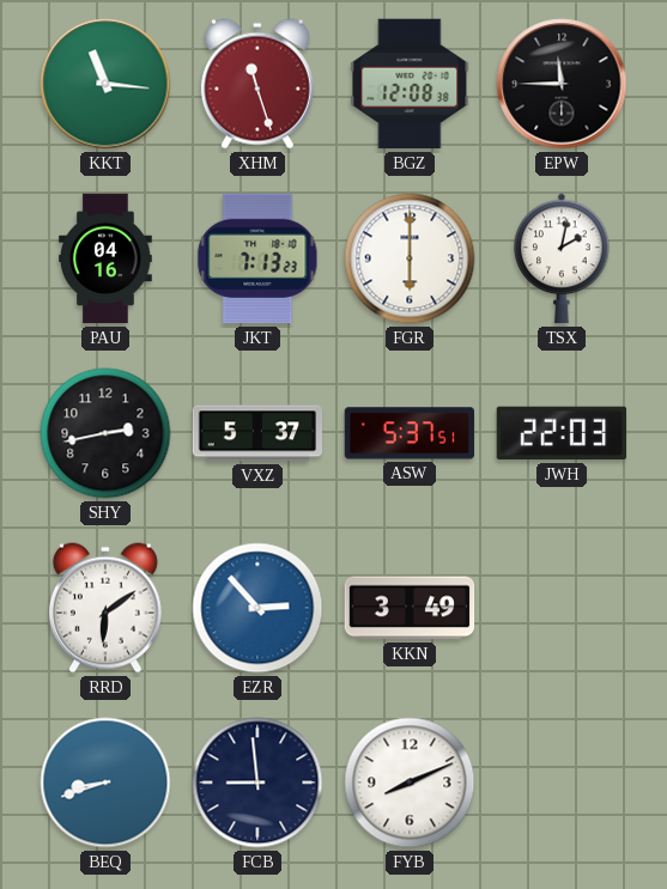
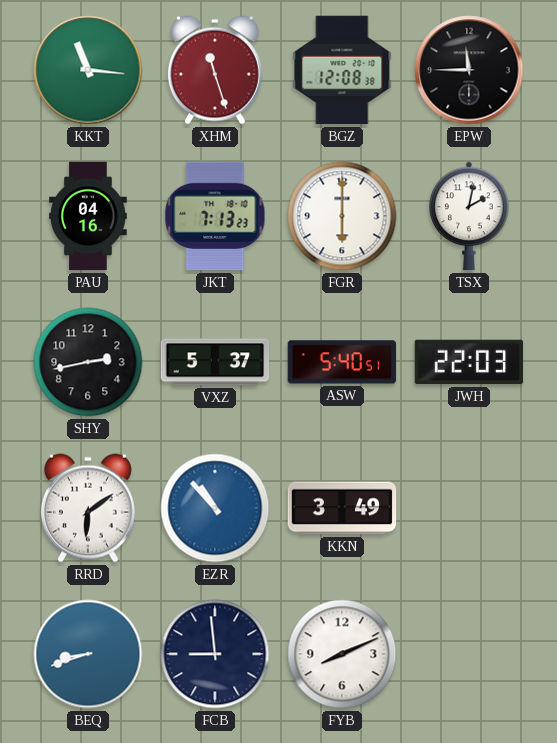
ASW: 5:37 -> 5:40 (342, 362)
EZR: 2:53 -> 10:53 (215, 508)
